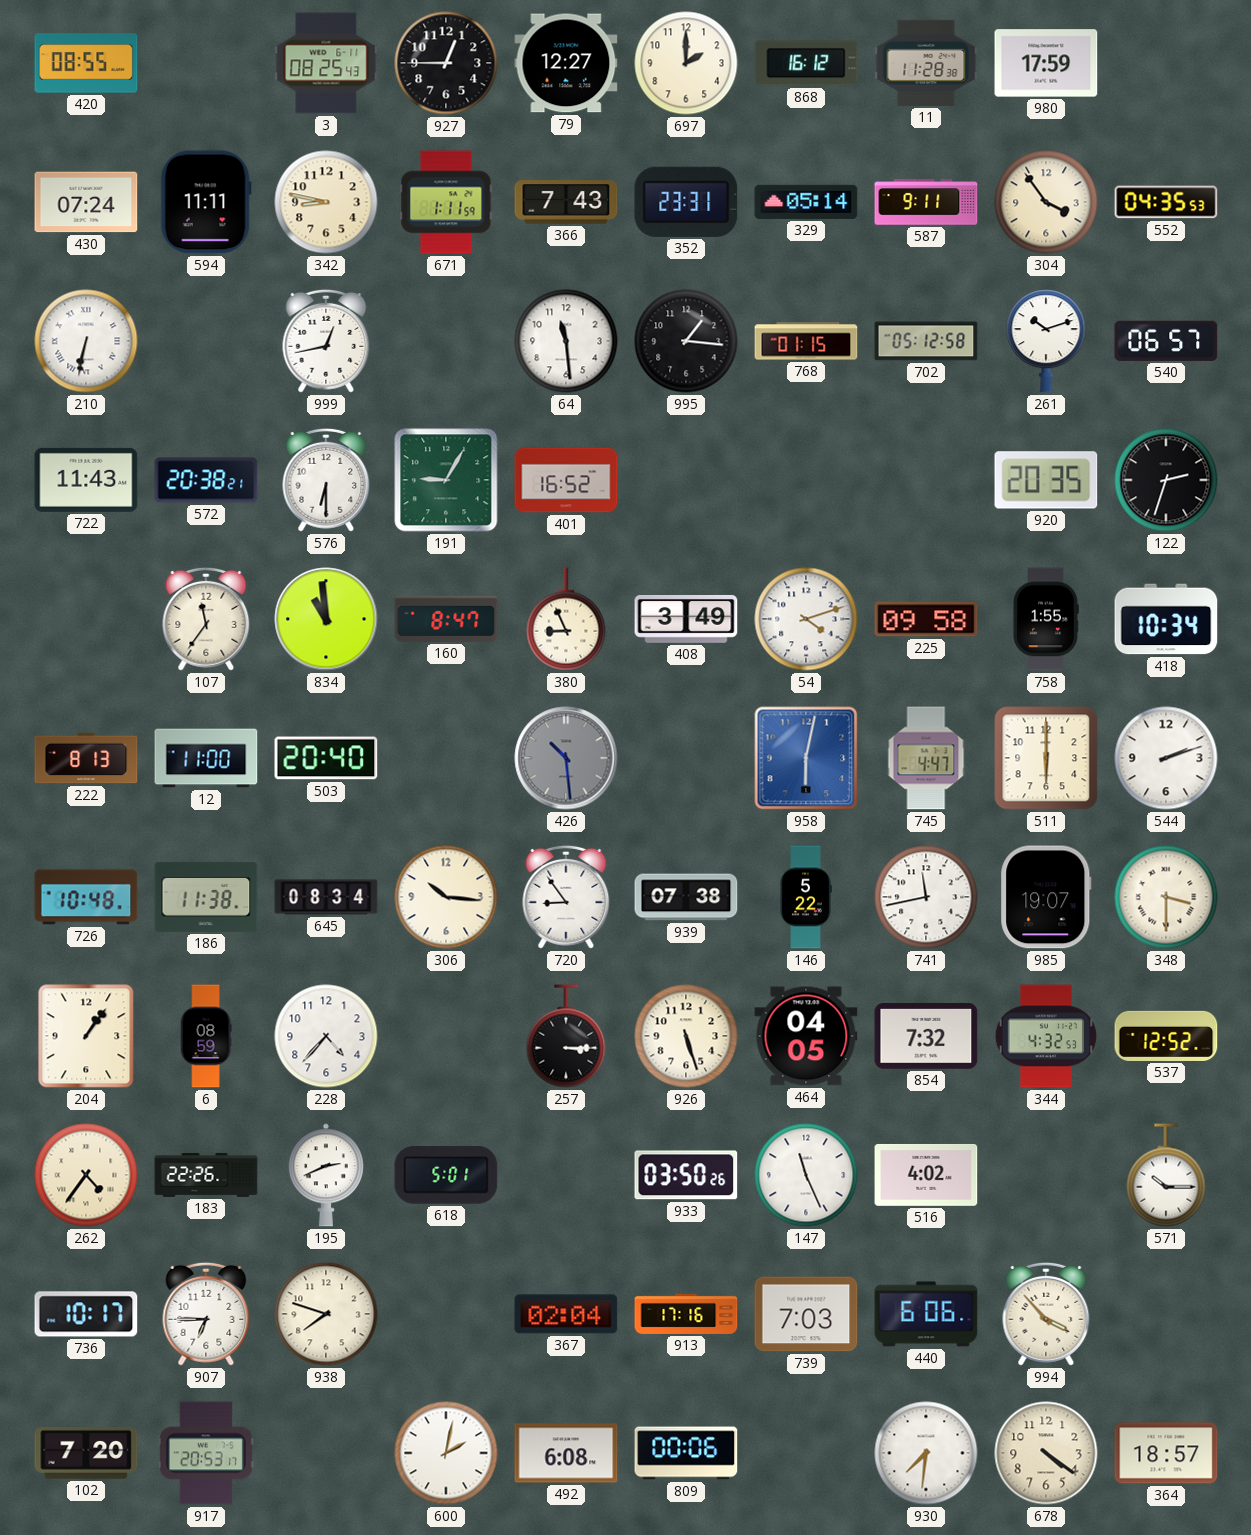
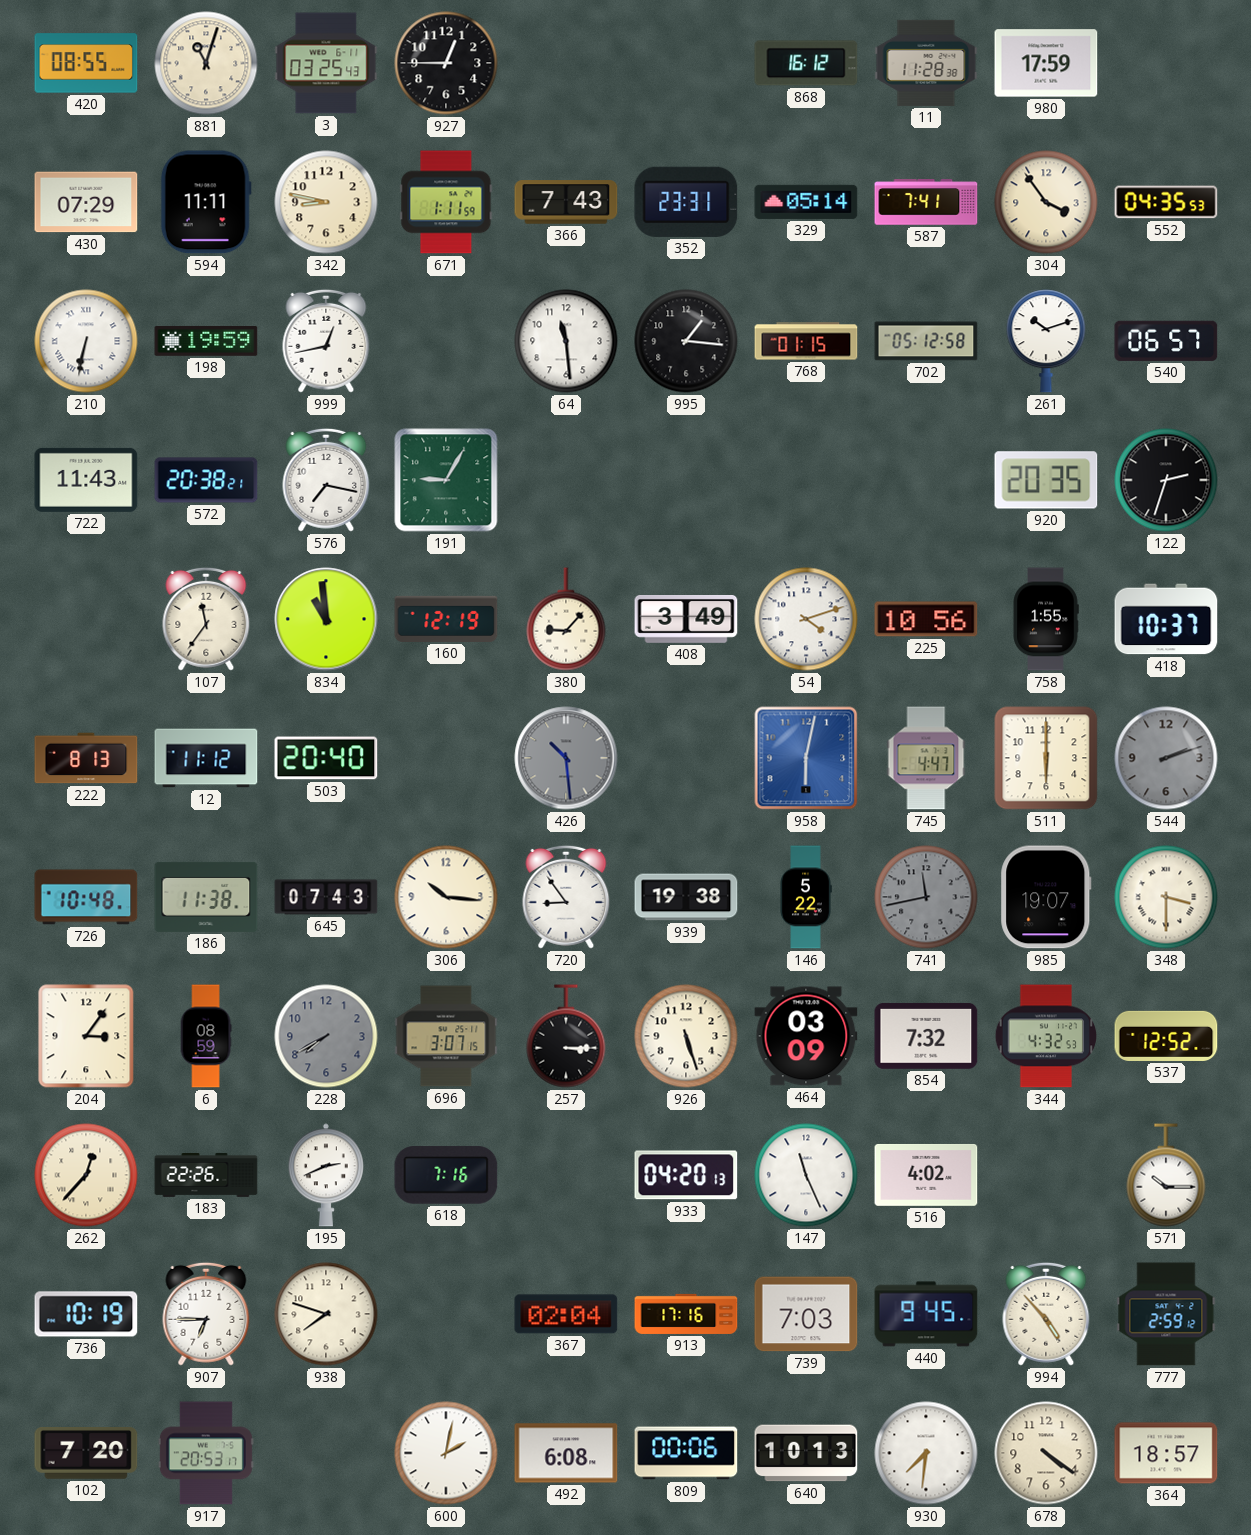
881: none -> 11:03 (206, 63)
3: 08:25 -> 03:25 (326, 63)
79: 12:27 -> none (566, 63)
697: 2:00 -> none (686, 63)
430: 07:24 -> 07:29 (86, 202)
587: 9:11 -> 7:41 (926, 202)
198: none -> 19:59 (206, 341)
576: 6:30 -> 7:17 (326, 480)
401: 16:52 -> none (566, 480)
160: 8:47 -> 12:19 (446, 619)
380: 8:56 -> 9:07 (566, 619)
225: 09:58 -> 10:56 (926, 619)
418: 10:34 -> 10:37 (1166, 619)
12: 11:00 -> 11:12 (206, 758)
544 dial: white -> grey (1166, 758)
645: 08:34 -> 07:43 (326, 897)
939: 07:38 -> 19:38 (686, 897)
741 dial: white -> grey (926, 897)
204: 1:06 -> 3:06 (86, 1036)
228: 4:37 -> 7:40 (326, 1036)
228 dial: white -> grey (326, 1036)
696: none -> 3:07 (446, 1036)
464: 04:05 -> 03:09 (806, 1036)
262: 4:36 -> 12:37 (86, 1175)
618: 5:01 -> 7:16 (446, 1175)
933: 03:50 -> 04:20 (686, 1175)
736: 10:17 -> 10:19 (86, 1314)
440: 6:06 -> 9:45 (926, 1314)
994: 3:53 -> 4:53 (1046, 1314)
777: none -> 2:59 (1166, 1314)
640: none -> 10:13 (806, 1453)
